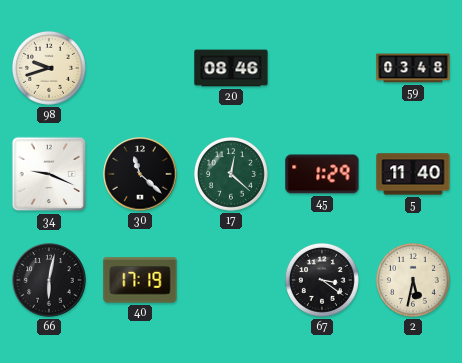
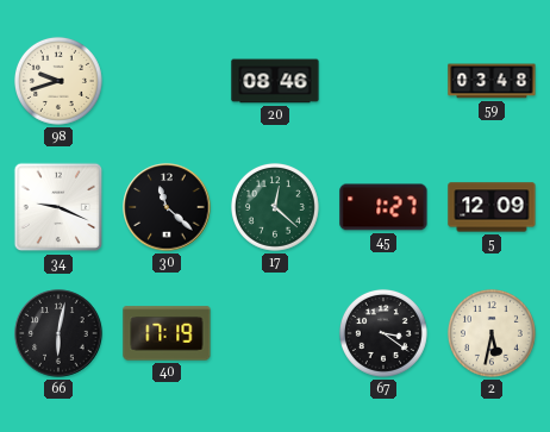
45: 1:29 -> 1:27 (383, 207)
5: 11:40 -> 12:09 (492, 207)
